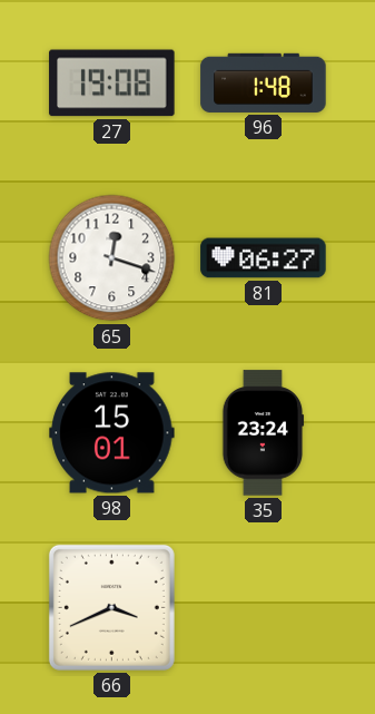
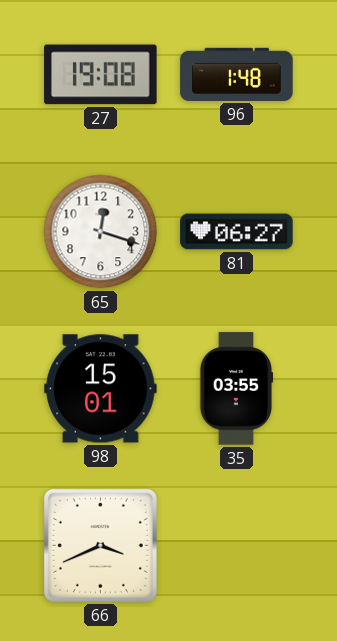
35: 23:24 -> 03:55 (236, 389)
